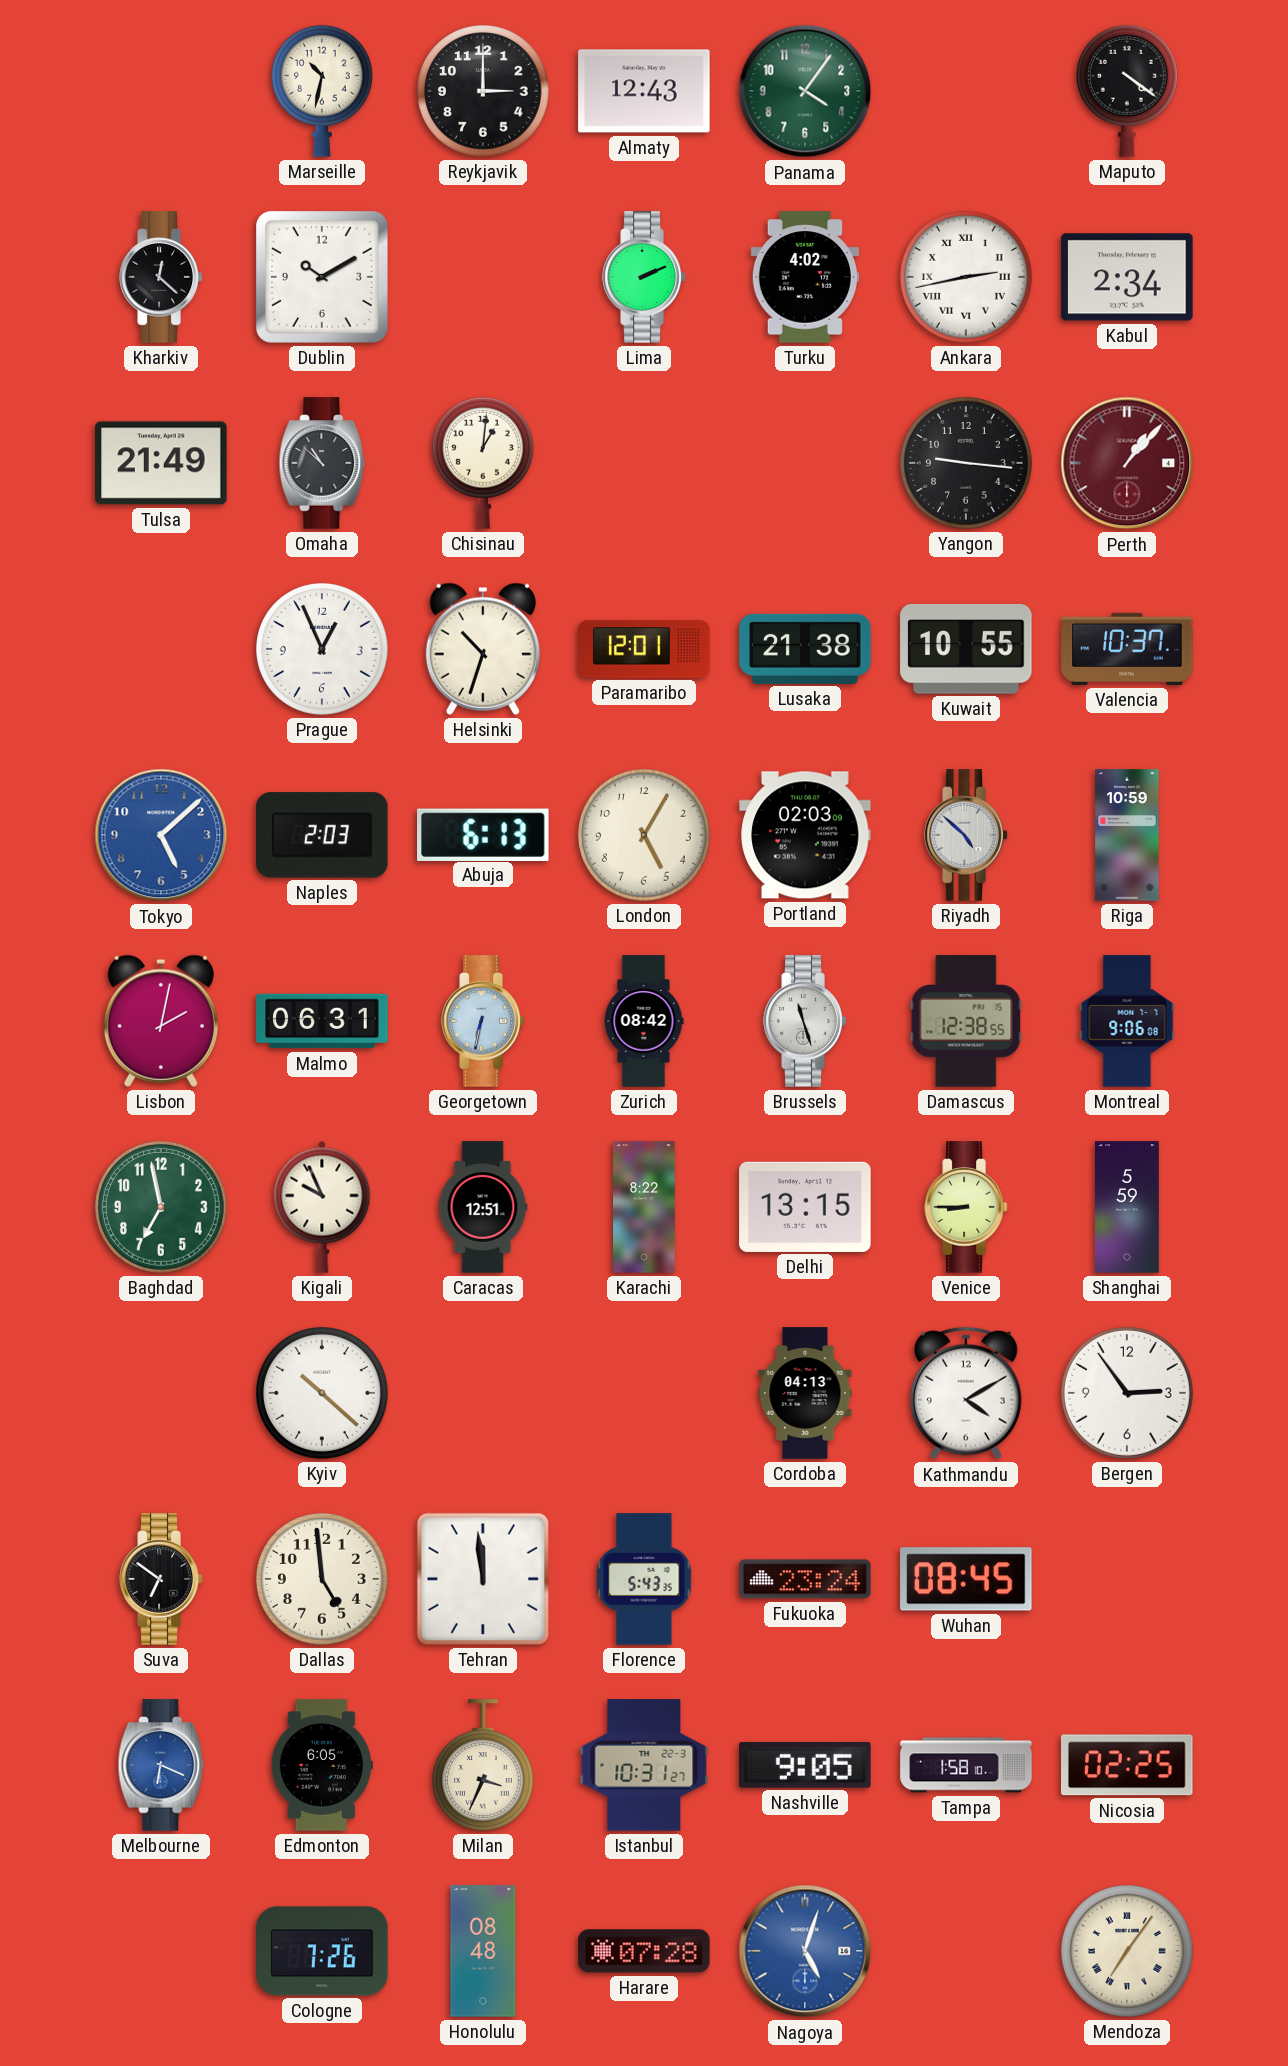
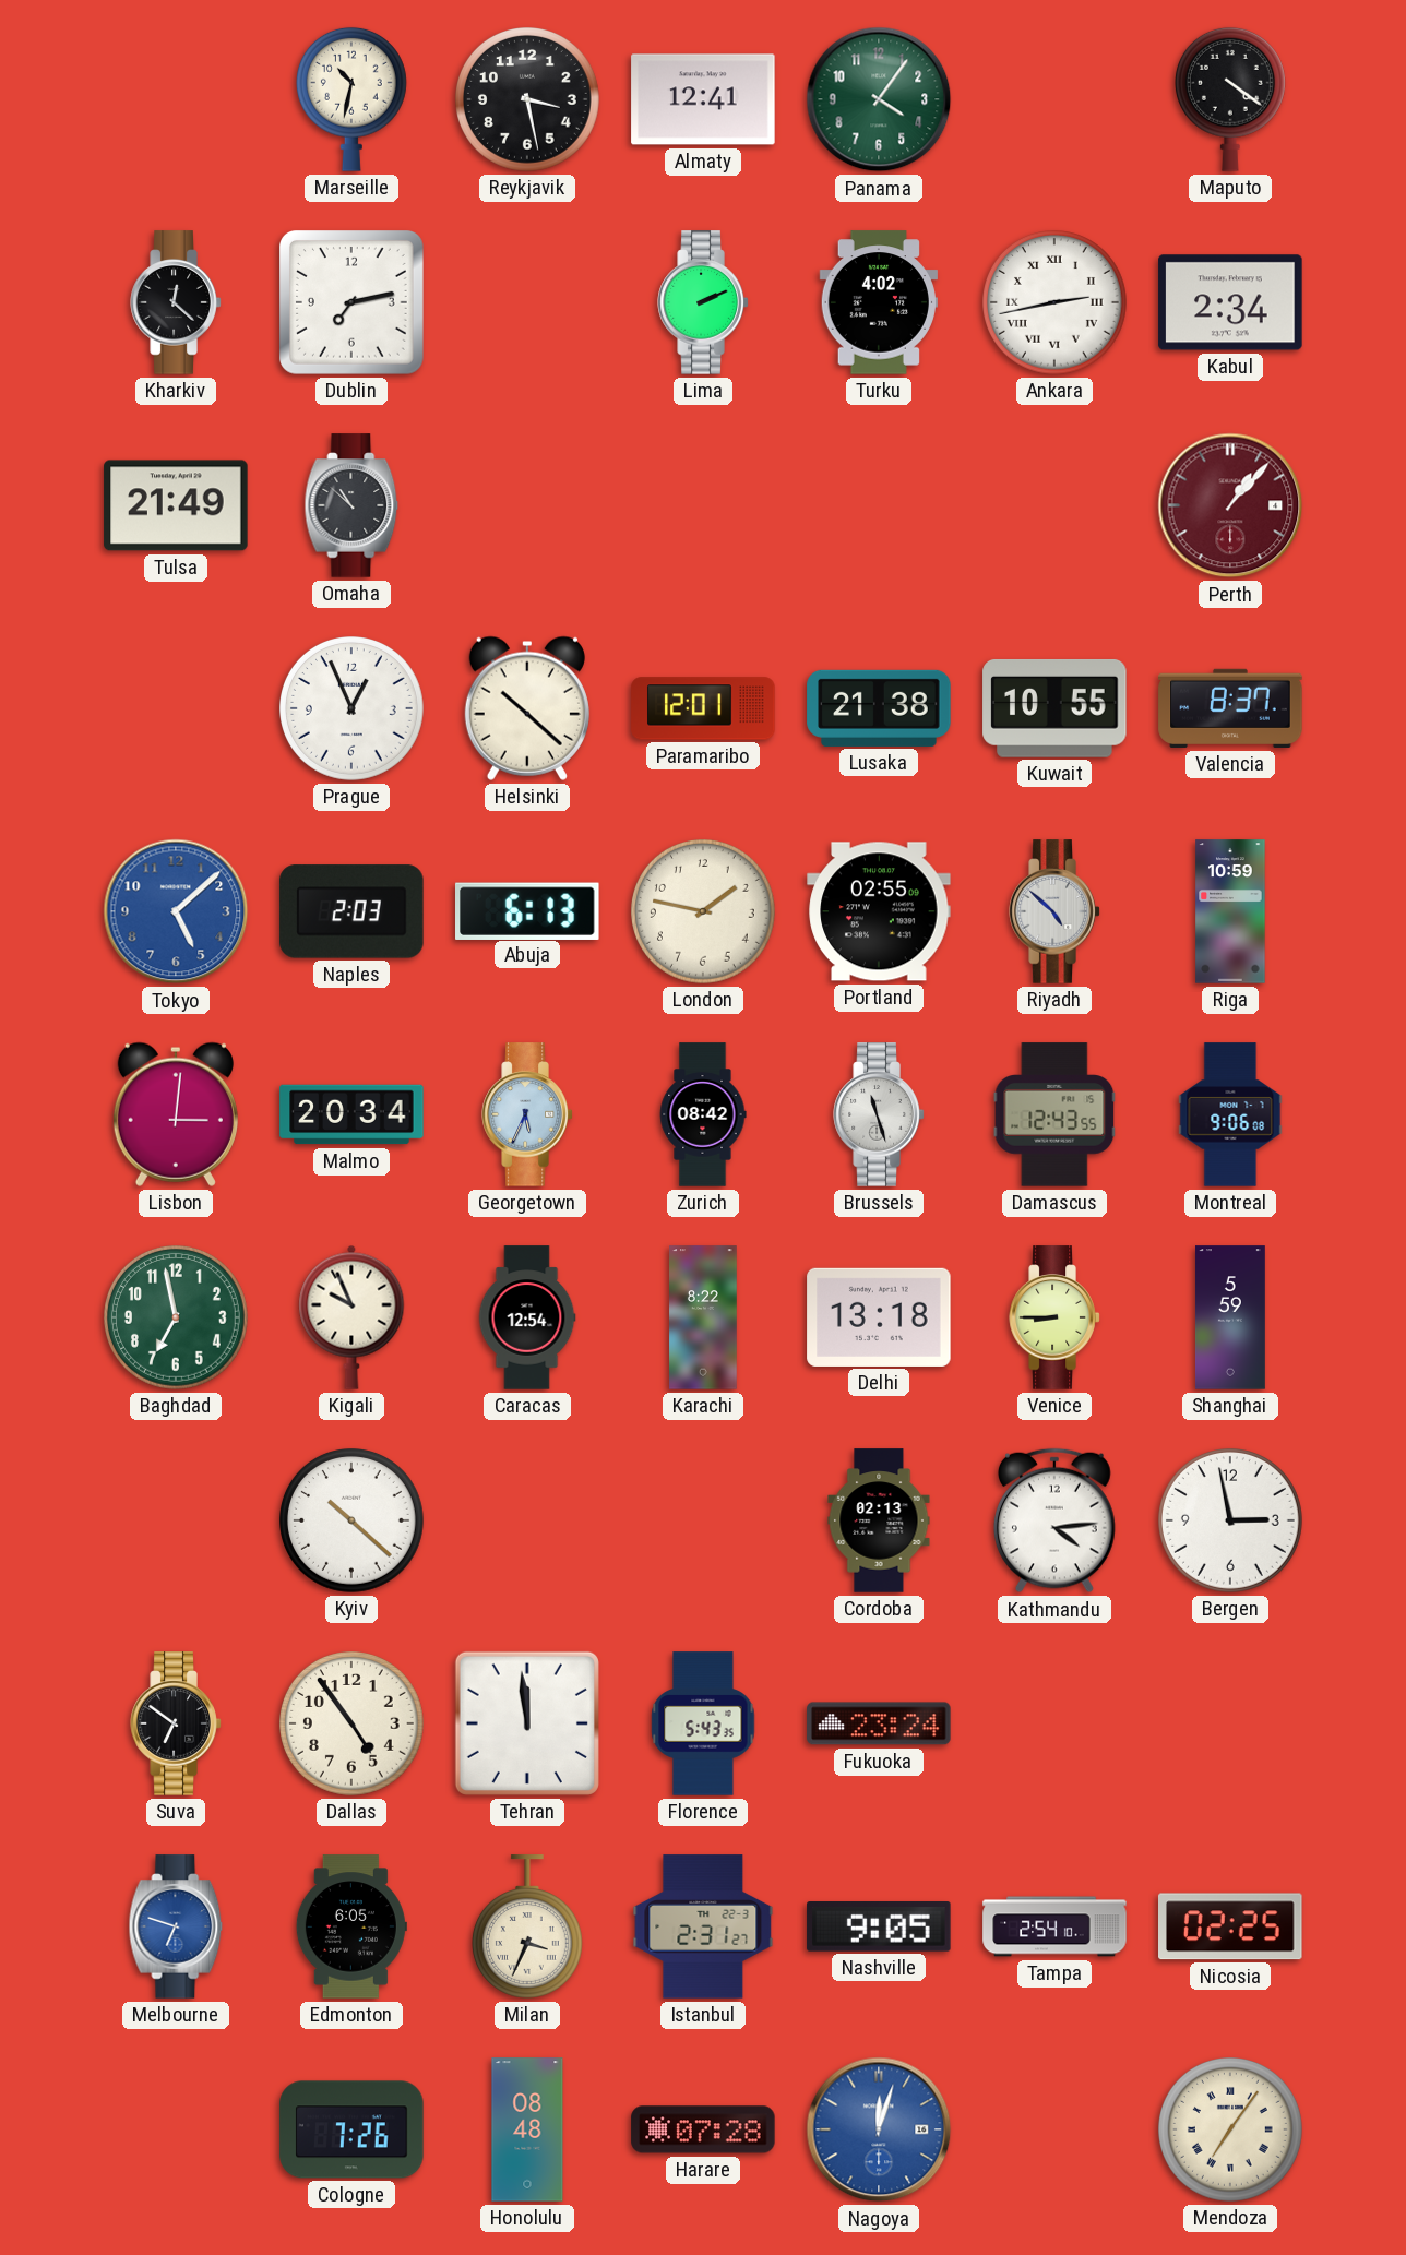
Reykjavik: 3:00 -> 3:28 (528, 100)
Almaty: 12:43 -> 12:41 (703, 99)
Dublin: 10:10 -> 7:13 (353, 303)
Chisinau: 1:01 -> none (483, 463)
Yangon: 9:16 -> none (967, 464)
Helsinki: 10:33 -> 10:22 (527, 708)
Valencia: 10:37 -> 8:37 (1230, 708)
London: 5:05 -> 1:47 (704, 912)
Portland: 02:03 -> 02:55 (879, 911)
Lisbon: 2:02 -> 3:01 (176, 1114)
Malmo: 06:31 -> 20:34 (352, 1114)
Georgetown: 6:32 -> 5:34 (527, 1114)
Damascus: 12:38 -> 12:43 (1054, 1114)
Caracas: 12:51 -> 12:54 (527, 1317)
Delhi: 13:15 -> 13:18 (879, 1317)
Cordoba: 04:13 -> 02:13 (879, 1520)
Kathmandu: 4:10 -> 4:14 (1056, 1520)
Bergen: 2:54 -> 2:58 (1231, 1522)
Dallas: 4:59 -> 4:54 (353, 1725)
Wuhan: 08:45 -> none (966, 1579)
Melbourne: 6:19 -> 6:48 (176, 1926)
Istanbul: 10:31 -> 2:31 (703, 1926)
Tampa: 1:58 -> 2:54 (1054, 1926)
Nagoya: 5:03 -> 12:03 (879, 2129)
